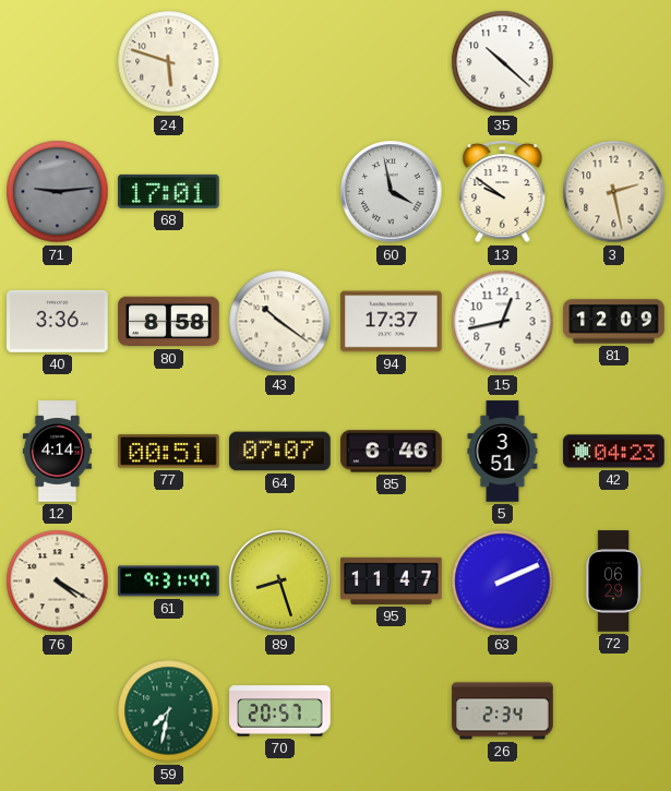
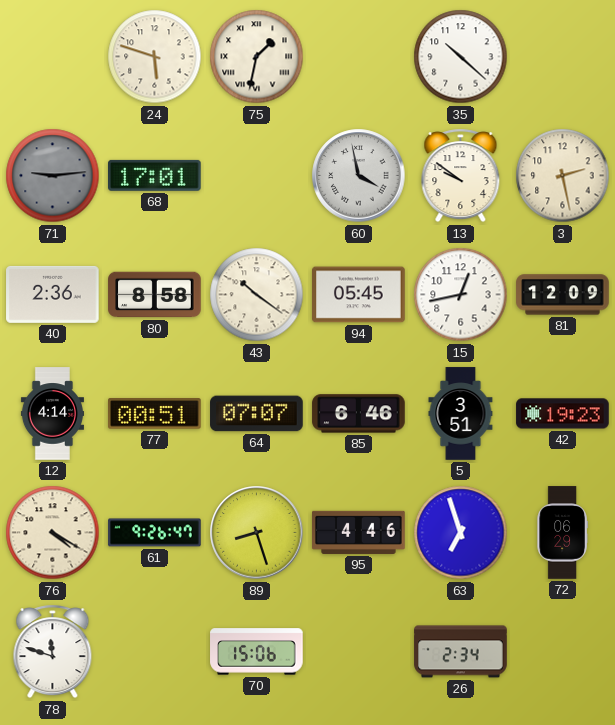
75: none -> 1:32 (257, 57)
40: 3:36 -> 2:36 (53, 294)
94: 17:37 -> 05:45 (359, 295)
42: 04:23 -> 19:23 (563, 414)
61: 9:31 -> 9:26 (155, 533)
95: 11:47 -> 4:46 (359, 532)
63: 2:11 -> 6:57 (461, 533)
78: none -> 11:48 (53, 652)
59: 7:32 -> none (169, 711)
70: 20:57 -> 15:06 (257, 652)
